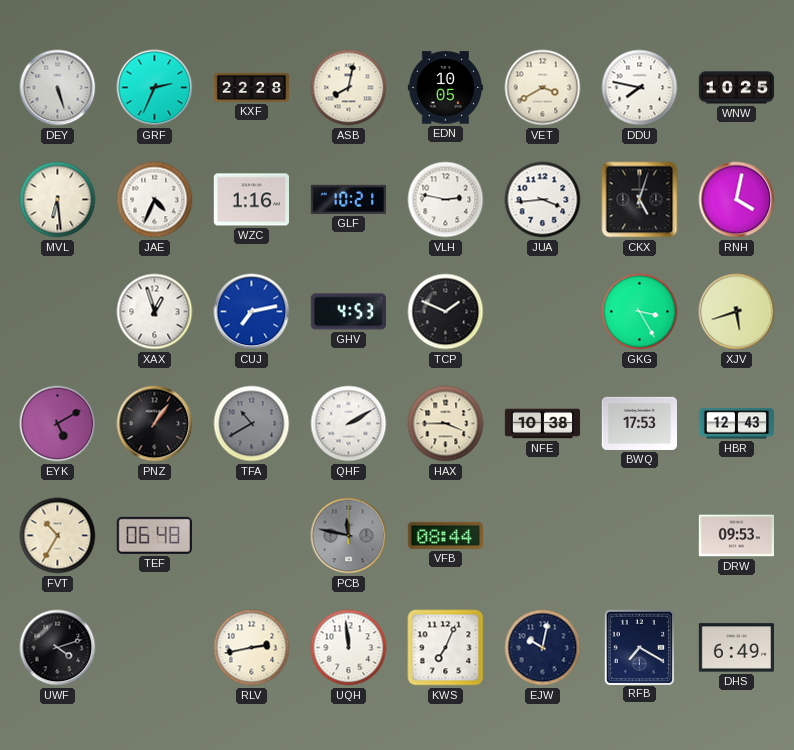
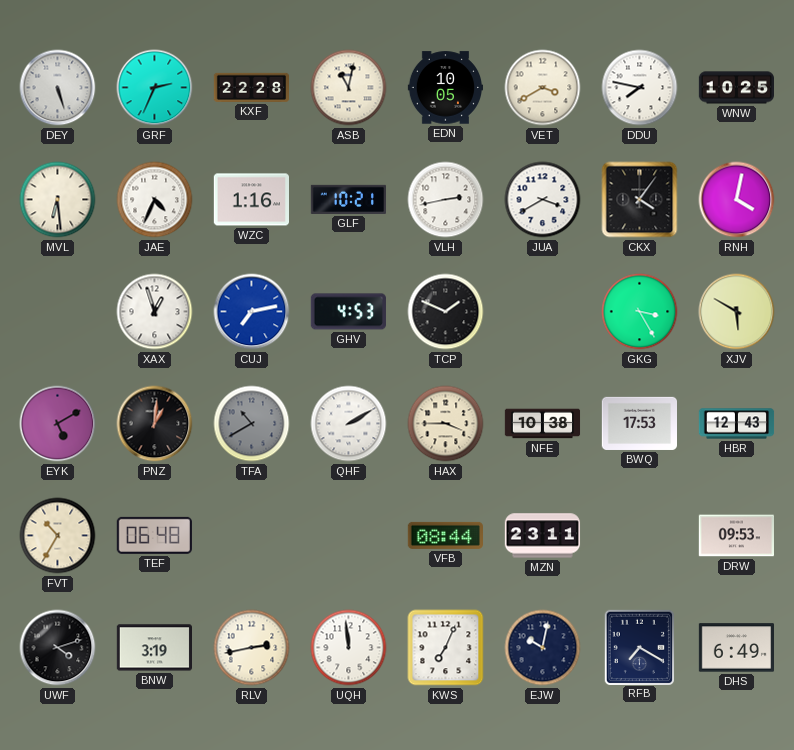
ASB: 8:02 -> 11:02 (349, 88)
VLH: 2:47 -> 2:43 (446, 200)
JUA: 3:44 -> 3:40 (543, 200)
CKX: 5:03 -> 4:06 (640, 200)
XJV: 5:42 -> 5:50 (737, 312)
PNZ: 1:06 -> 1:01 (155, 424)
PCB: 11:47 -> none (349, 536)
MZN: none -> 23:11 (543, 536)
BNW: none -> 3:19 (154, 648)
